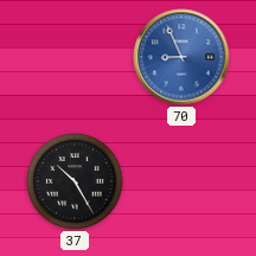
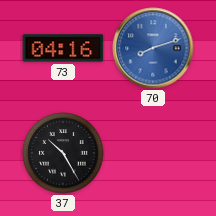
73: none -> 04:16 (63, 48)
70: 8:56 -> 8:12 (153, 48)
